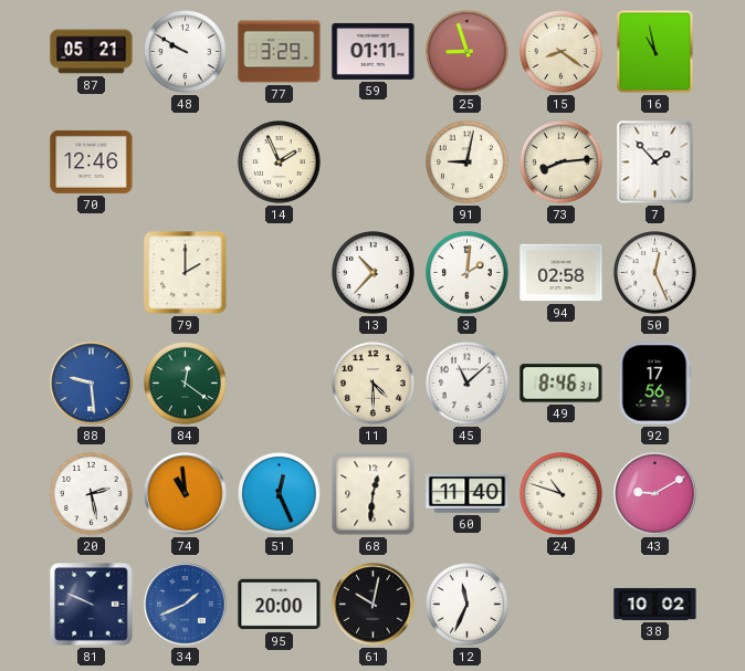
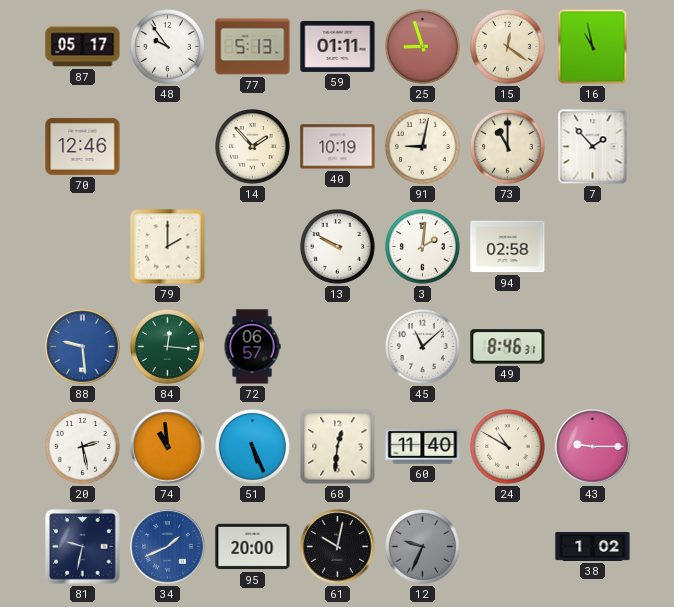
87: 05:21 -> 05:17 (83, 47)
48: 9:50 -> 9:54 (168, 47)
77: 3:29 -> 5:13 (253, 47)
15: 8:21 -> 12:21 (508, 47)
14: 1:56 -> 1:53 (253, 147)
40: none -> 10:19 (338, 147)
73: 8:14 -> 11:00 (508, 147)
13: 10:37 -> 9:50 (338, 247)
50: 12:26 -> none (655, 273)
84: 12:21 -> 12:16 (168, 347)
72: none -> 06:57 (252, 347)
11: 4:30 -> none (374, 384)
92: 17:56 -> none (655, 384)
51: 12:26 -> 5:26 (253, 447)
24: 10:48 -> 10:50 (508, 447)
43: 9:10 -> 9:15 (593, 447)
81: 9:49 -> 9:32 (83, 547)
12: 11:34 -> 9:34 (423, 547)
12 dial: white -> grey (423, 547)
38: 10:02 -> 1:02 (593, 546)
